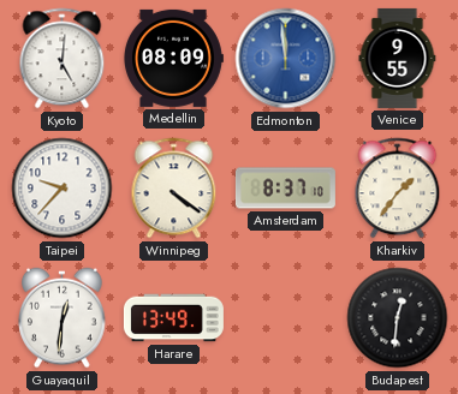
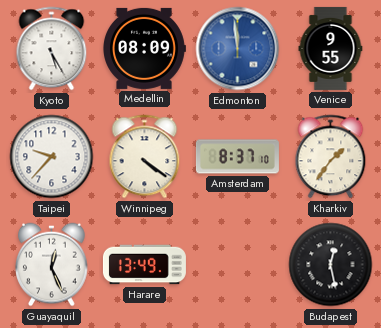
Kyoto: 5:01 -> 5:25 (52, 49)
Guayaquil: 12:31 -> 12:26 (52, 265)
Budapest: 12:31 -> 12:28 (331, 265)
